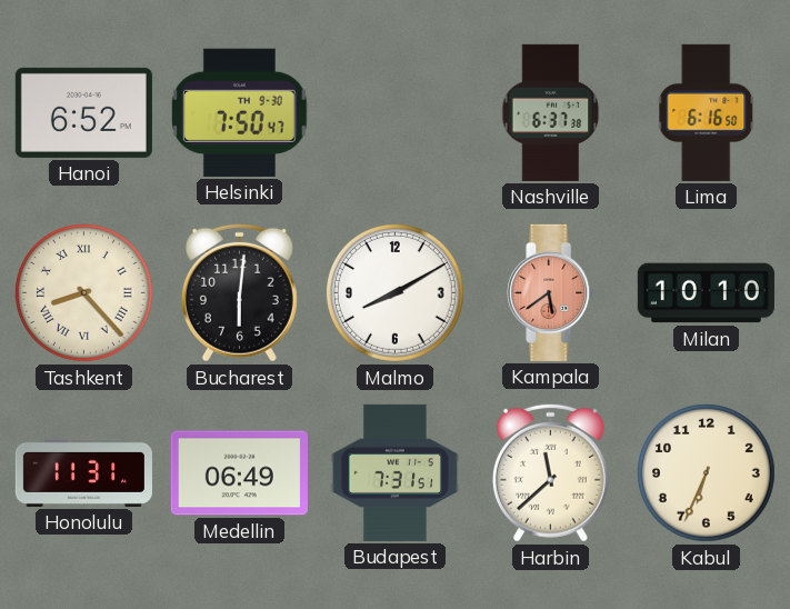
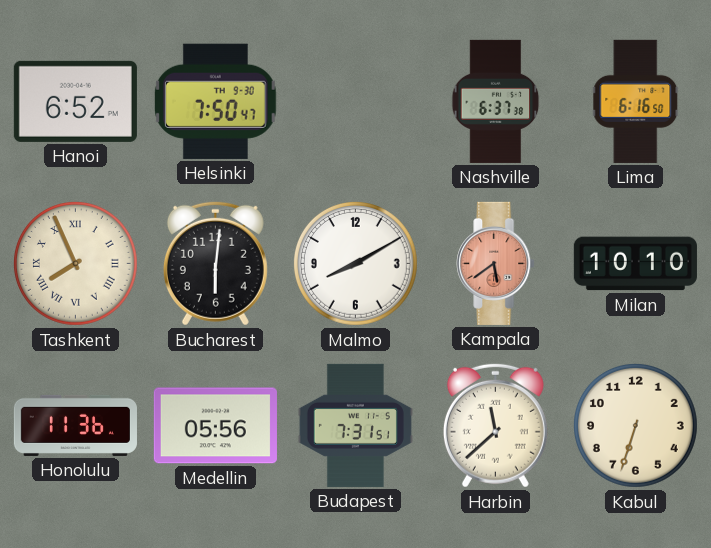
Tashkent: 8:23 -> 7:56 (75, 263)
Honolulu: 11:31 -> 11:36 (75, 425)
Medellin: 06:49 -> 05:56 (215, 426)
Kabul: 6:34 -> 6:33 (635, 425)
